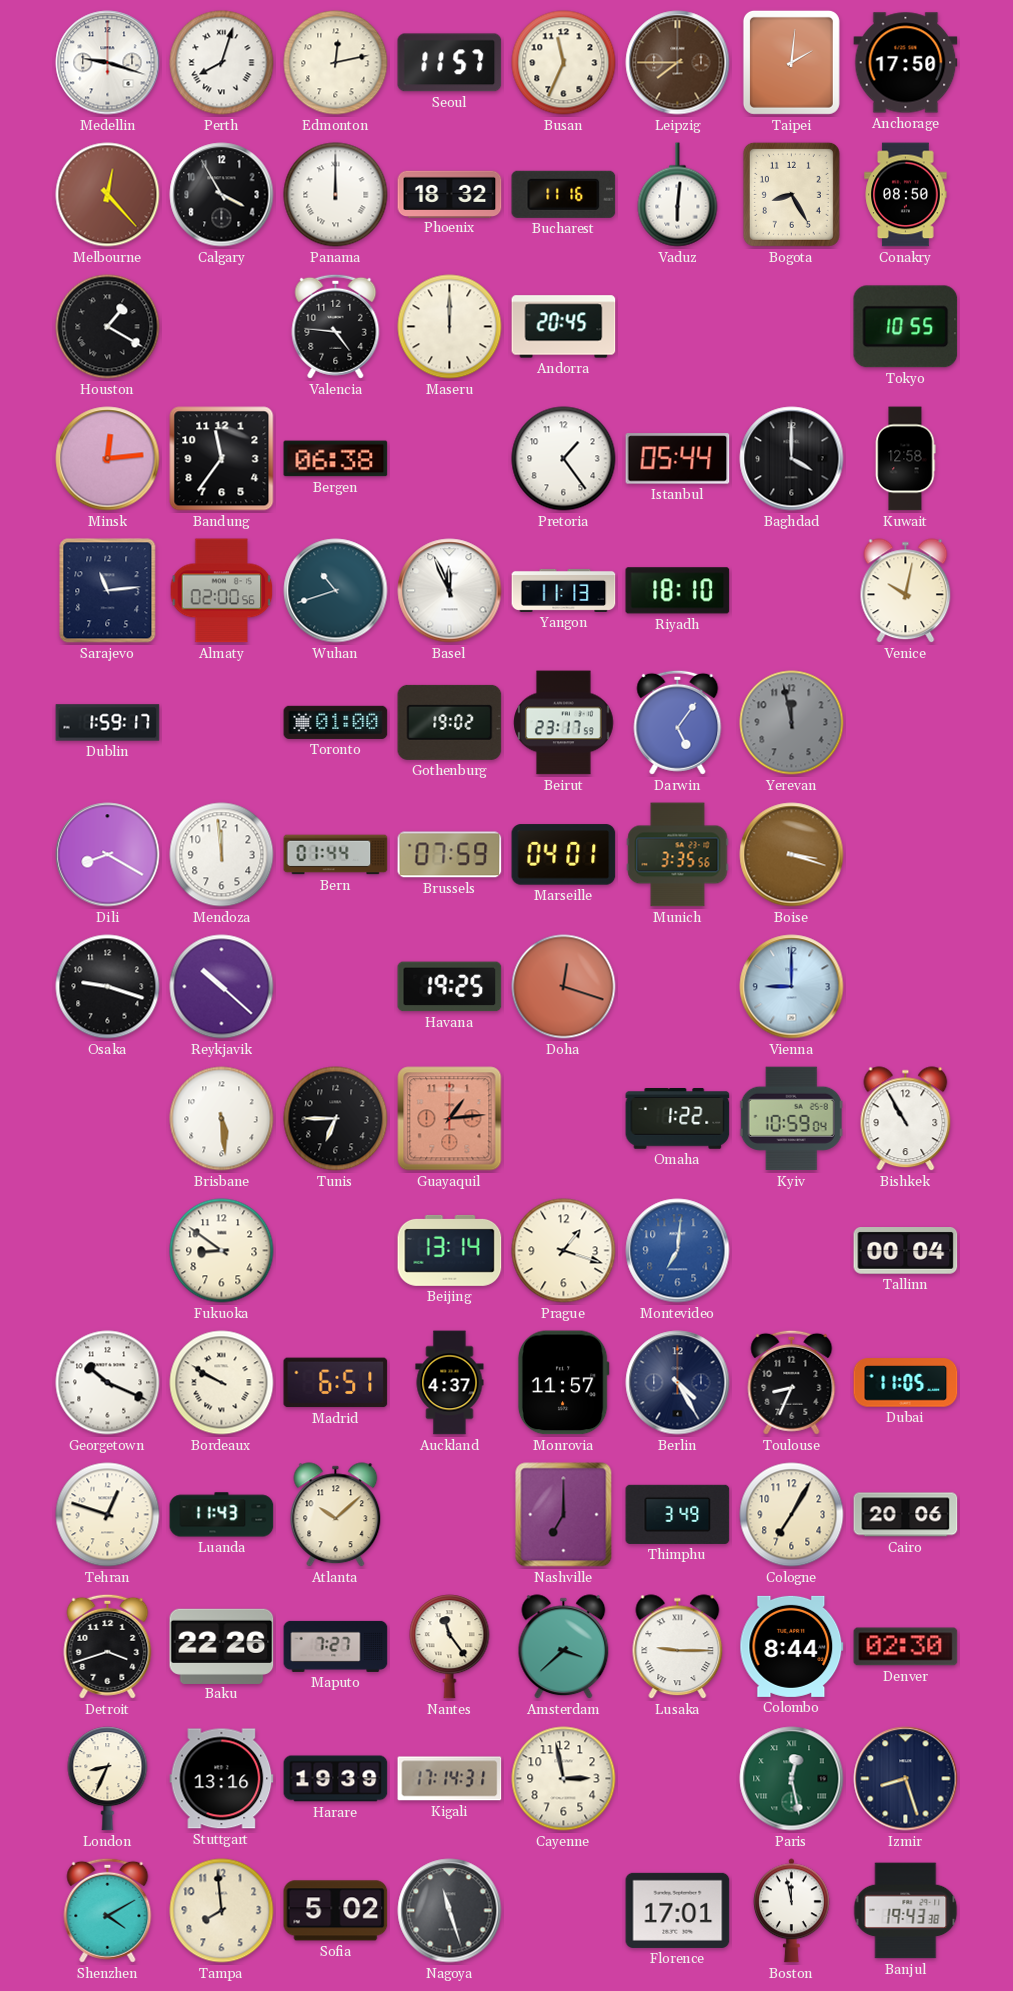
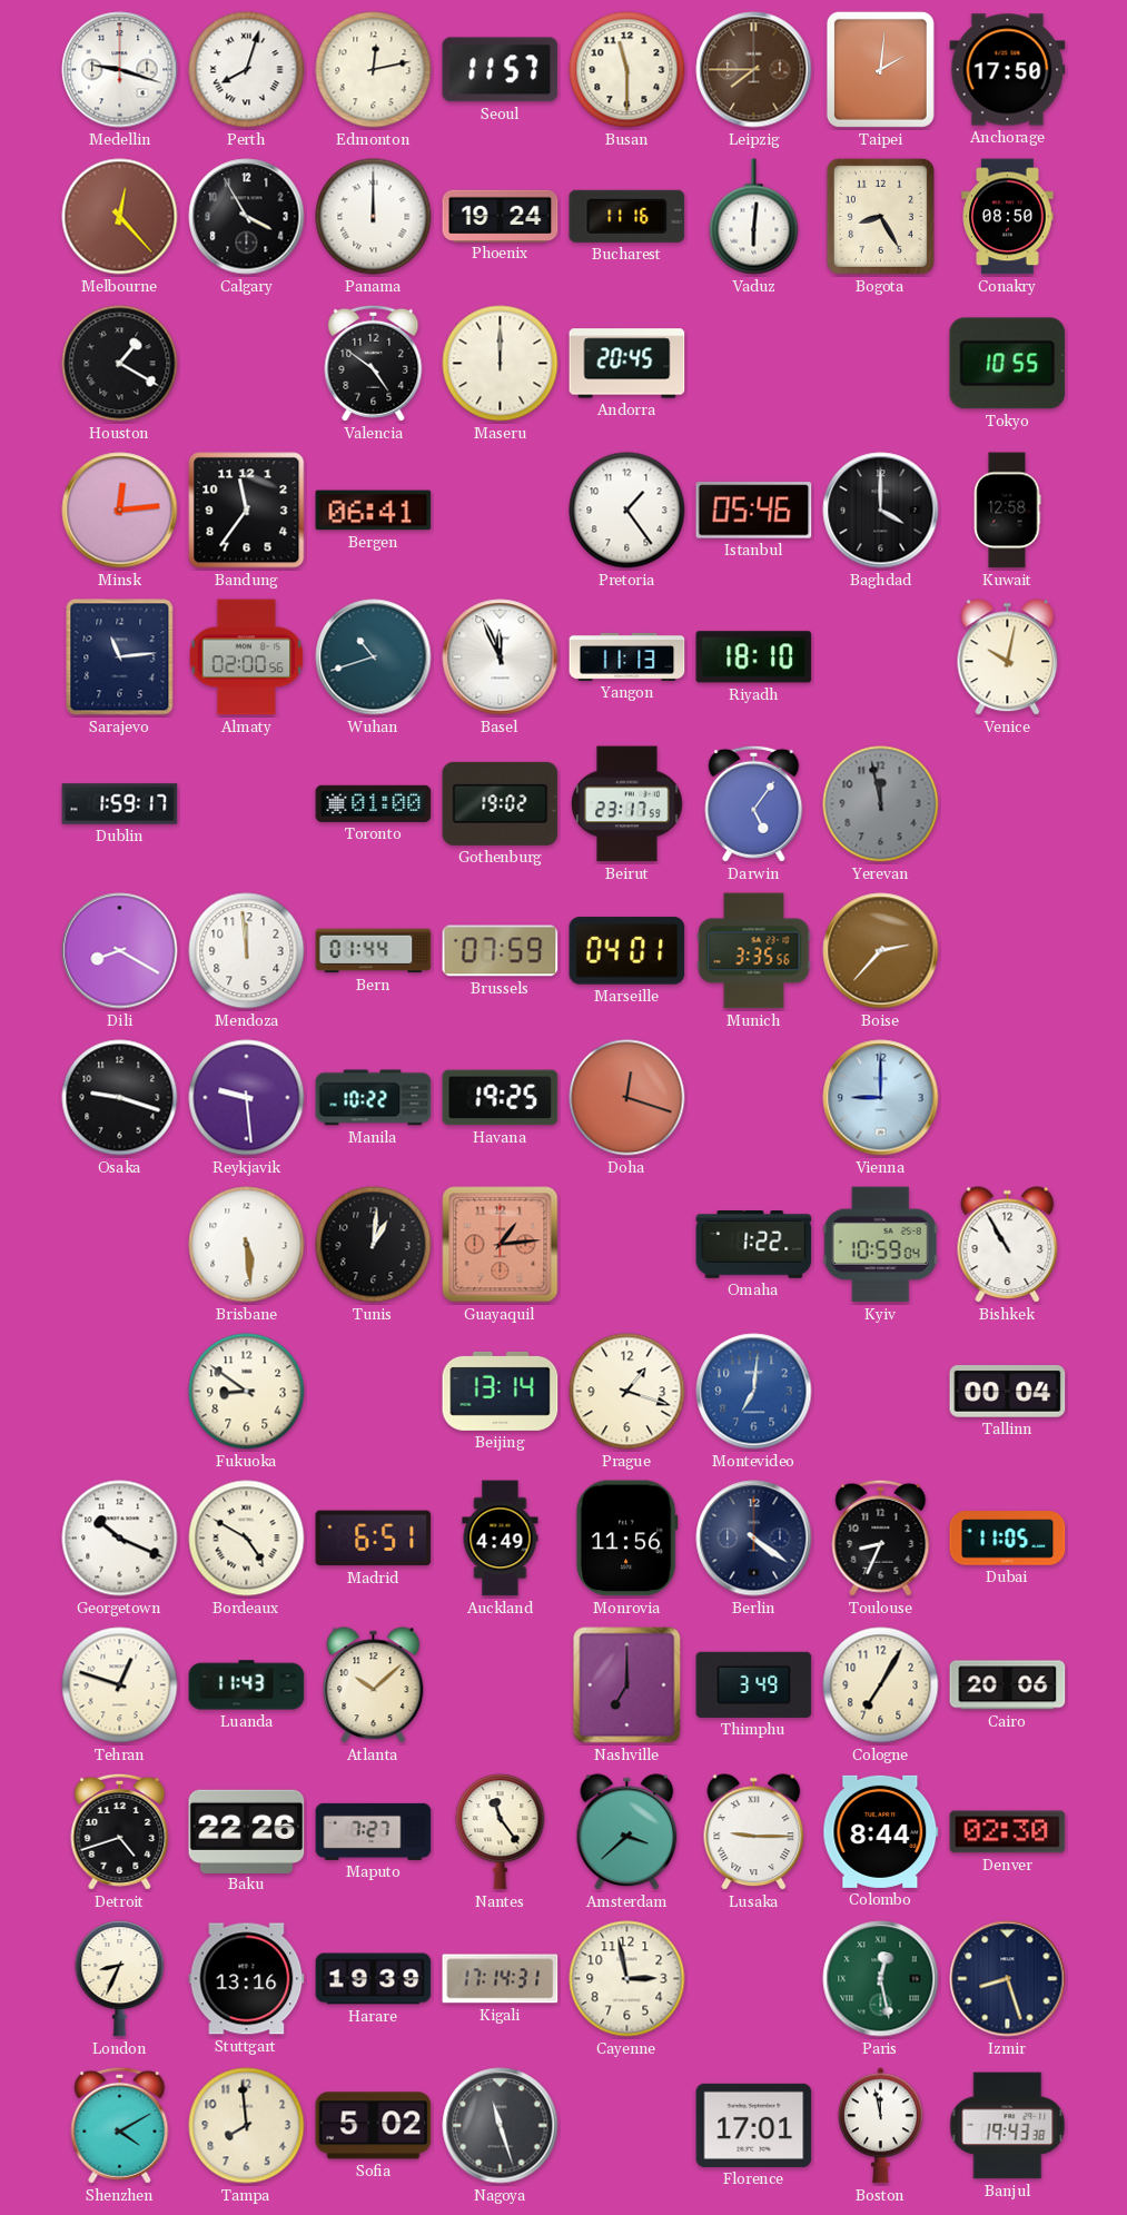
Busan: 11:34 -> 11:30 (627, 70)
Phoenix: 18:32 -> 19:24 (501, 216)
Valencia: 4:46 -> 4:51 (374, 363)
Bergen: 06:38 -> 06:41 (374, 511)
Istanbul: 05:44 -> 05:46 (754, 511)
Boise: 3:18 -> 2:37 (881, 951)
Reykjavik: 10:22 -> 9:29 (247, 1098)
Manila: none -> 10:22 (374, 1098)
Tunis: 6:45 -> 1:01 (374, 1245)
Bordeaux: 9:50 -> 4:50 (247, 1539)
Auckland: 4:37 -> 4:49 (501, 1539)
Monrovia: 11:57 -> 11:56 (626, 1539)
Berlin: 4:25 -> 4:21 (754, 1539)
Detroit: 3:42 -> 4:42 (120, 1831)
